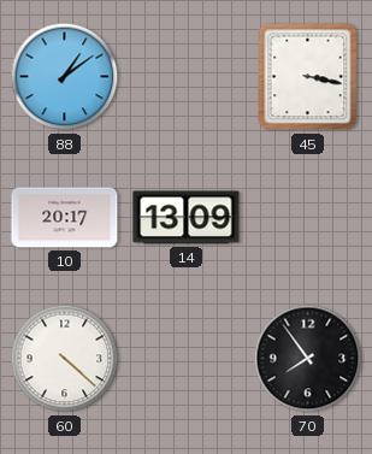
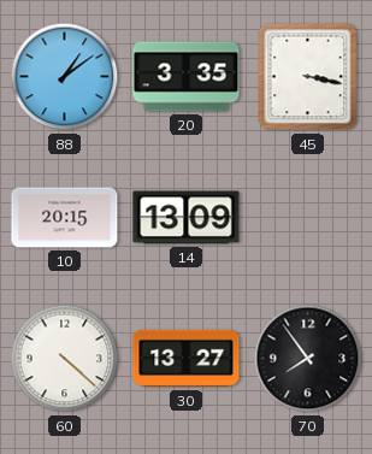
20: none -> 3:35 (187, 77)
10: 20:17 -> 20:15 (65, 218)
30: none -> 13:27 (187, 359)
